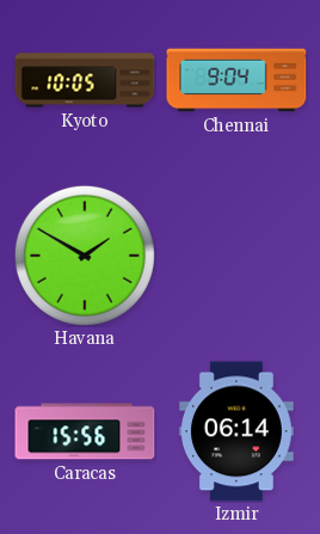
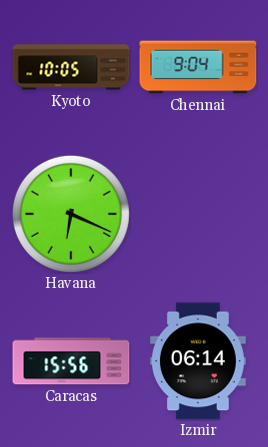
Havana: 1:50 -> 6:19 (71, 214)
